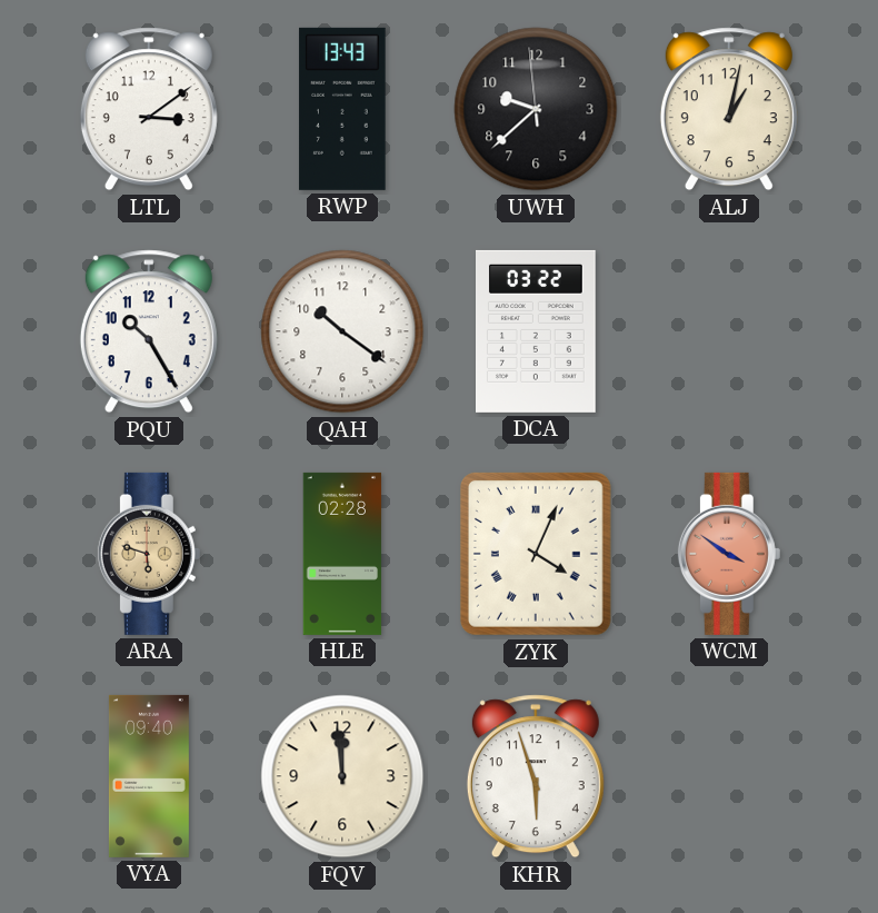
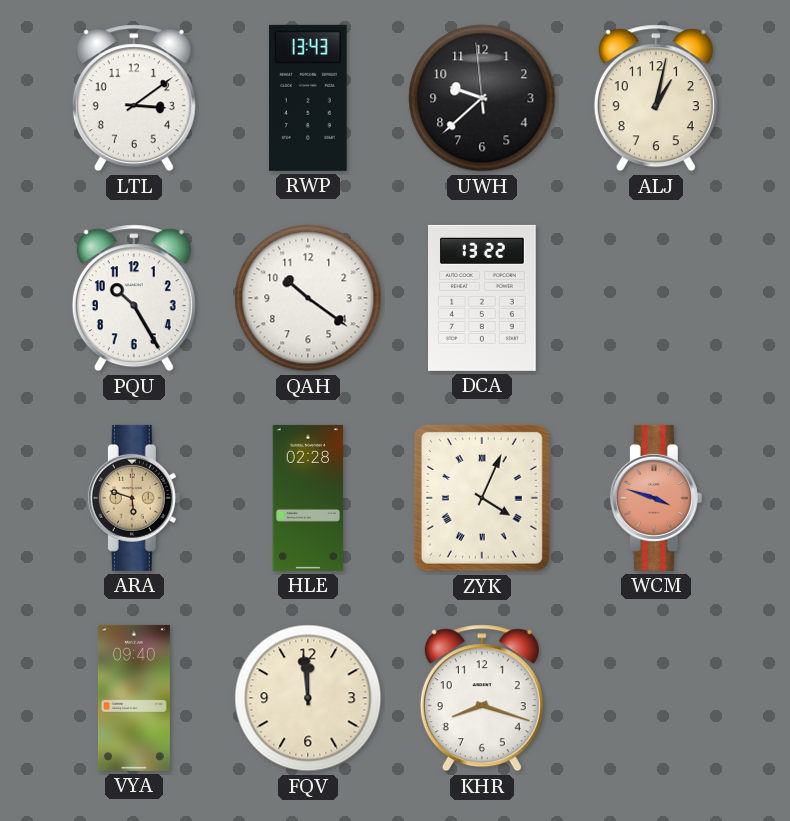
DCA: 03:22 -> 13:22 (483, 298)
WCM: 3:51 -> 3:48 (656, 498)
KHR: 5:57 -> 8:18 (482, 698)
